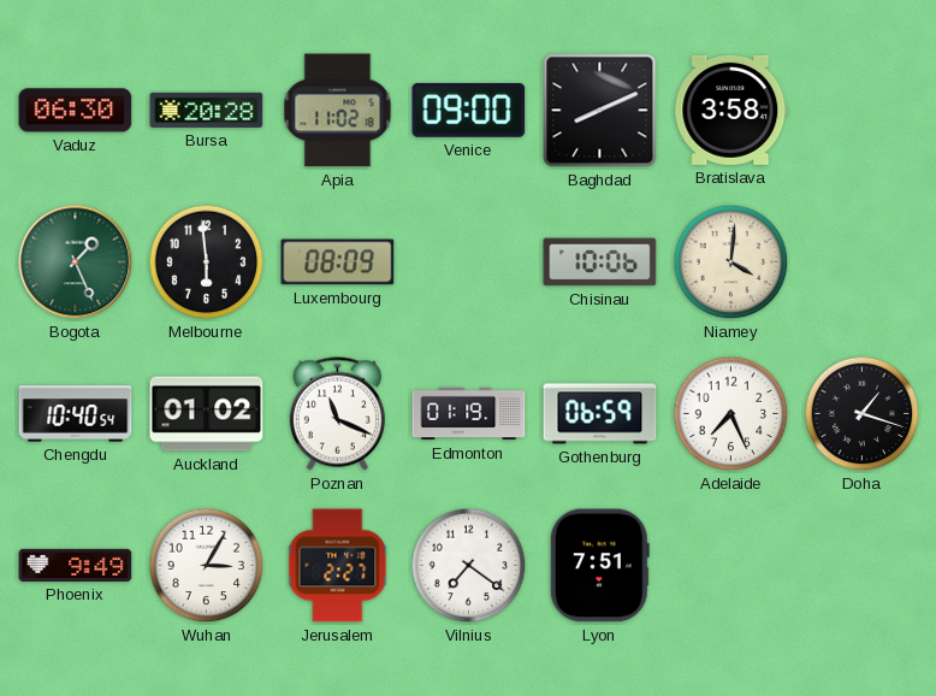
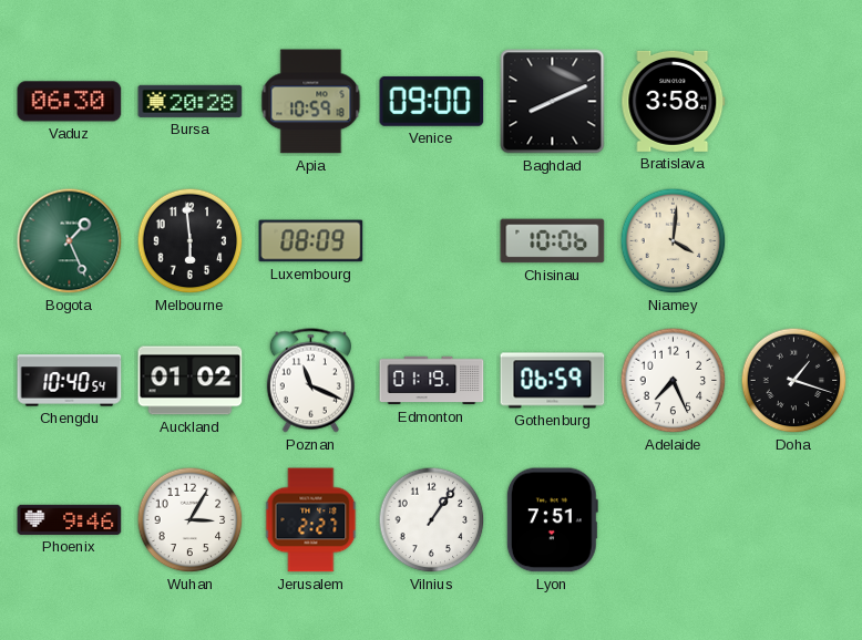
Apia: 11:02 -> 10:59 (311, 102)
Phoenix: 9:49 -> 9:46 (70, 519)
Vilnius: 7:21 -> 1:06 (432, 520)
